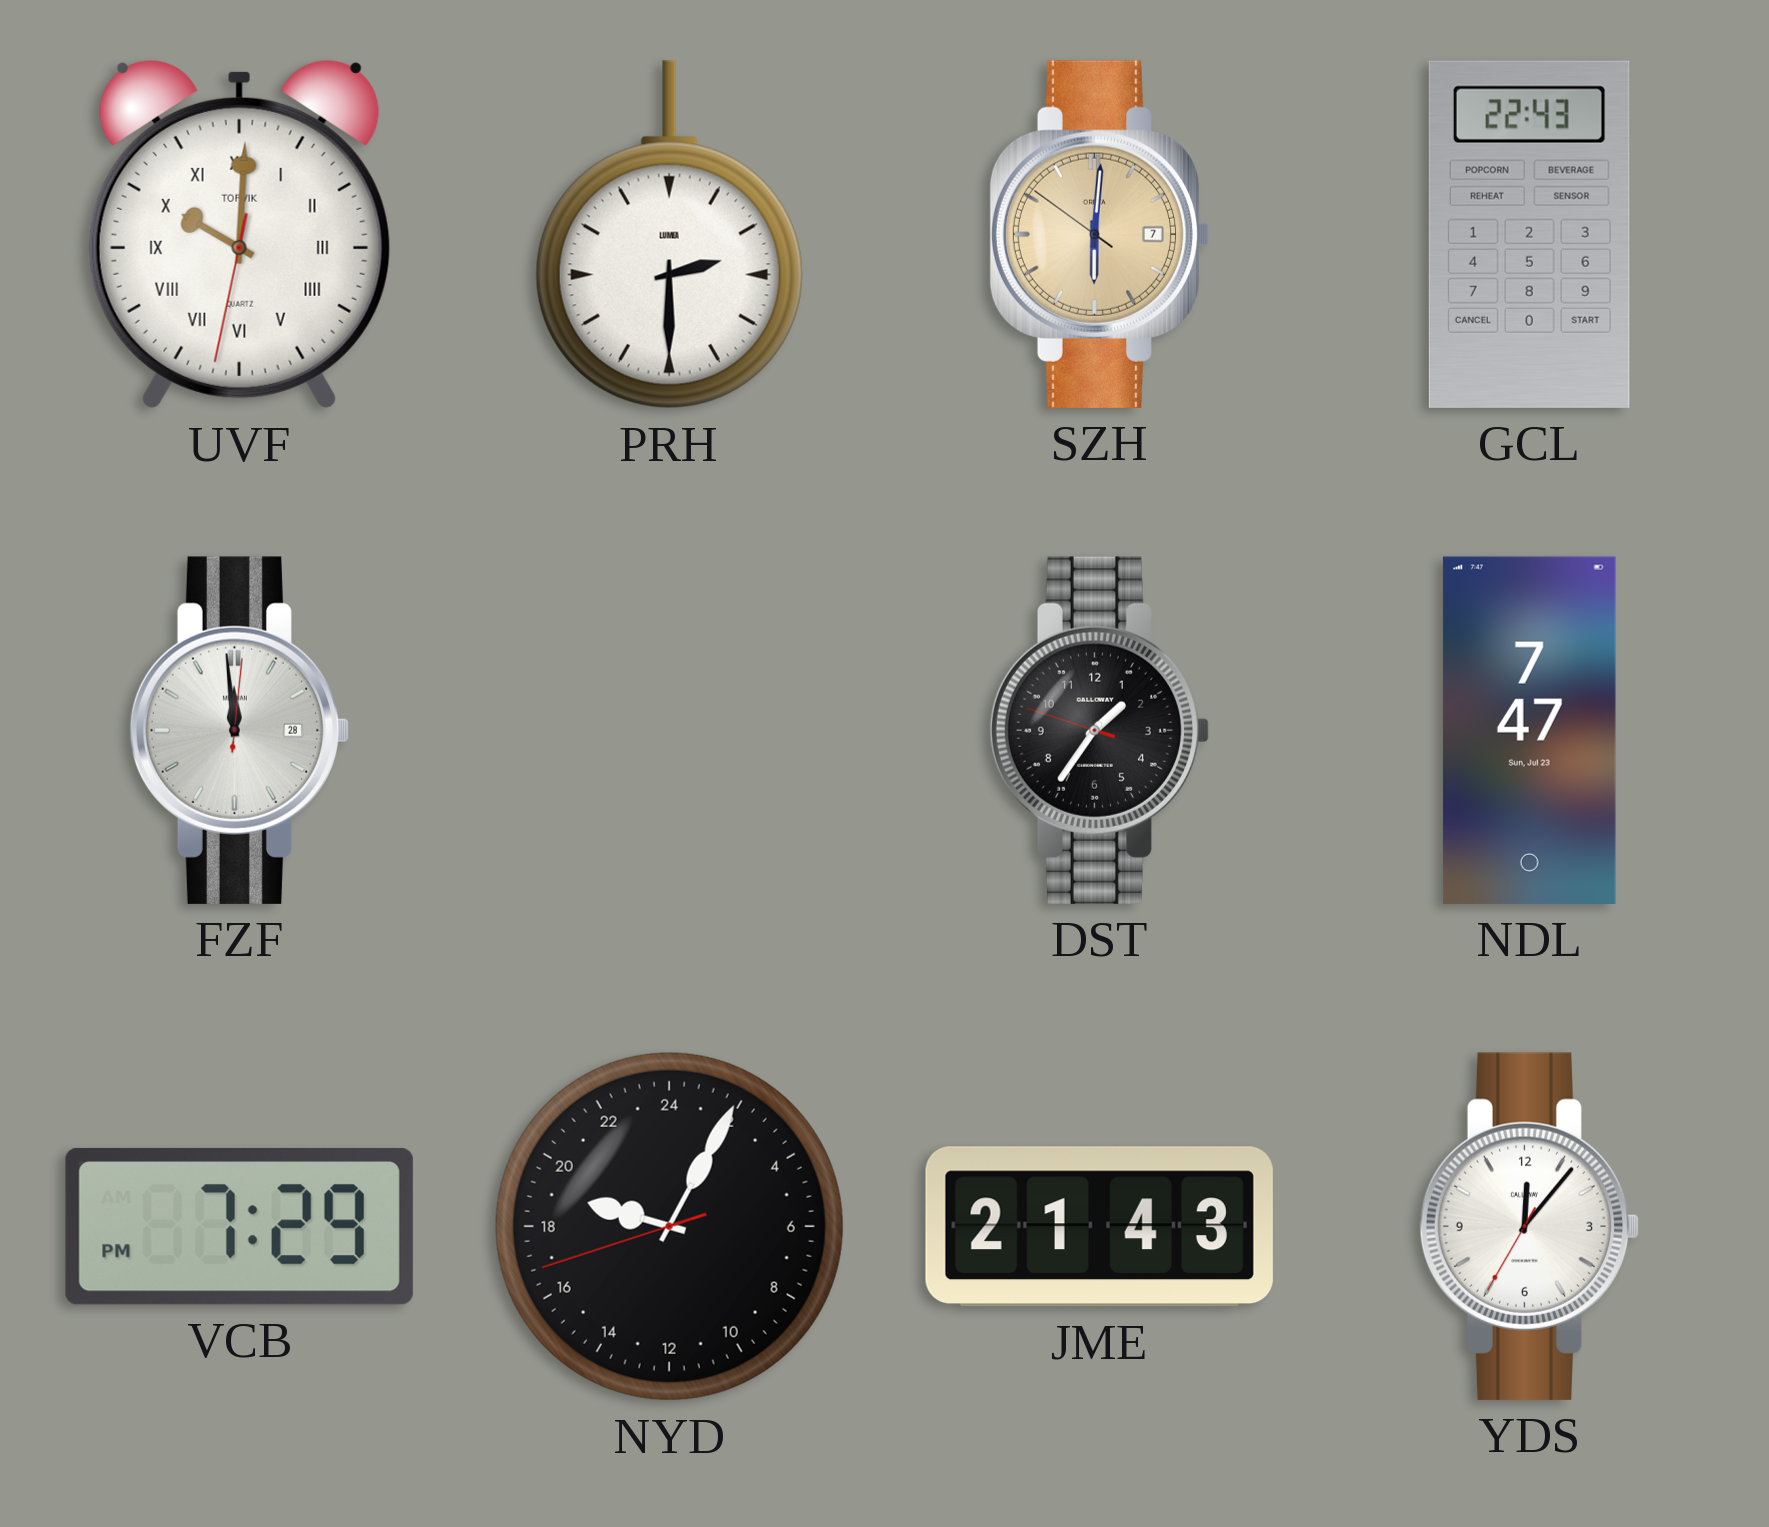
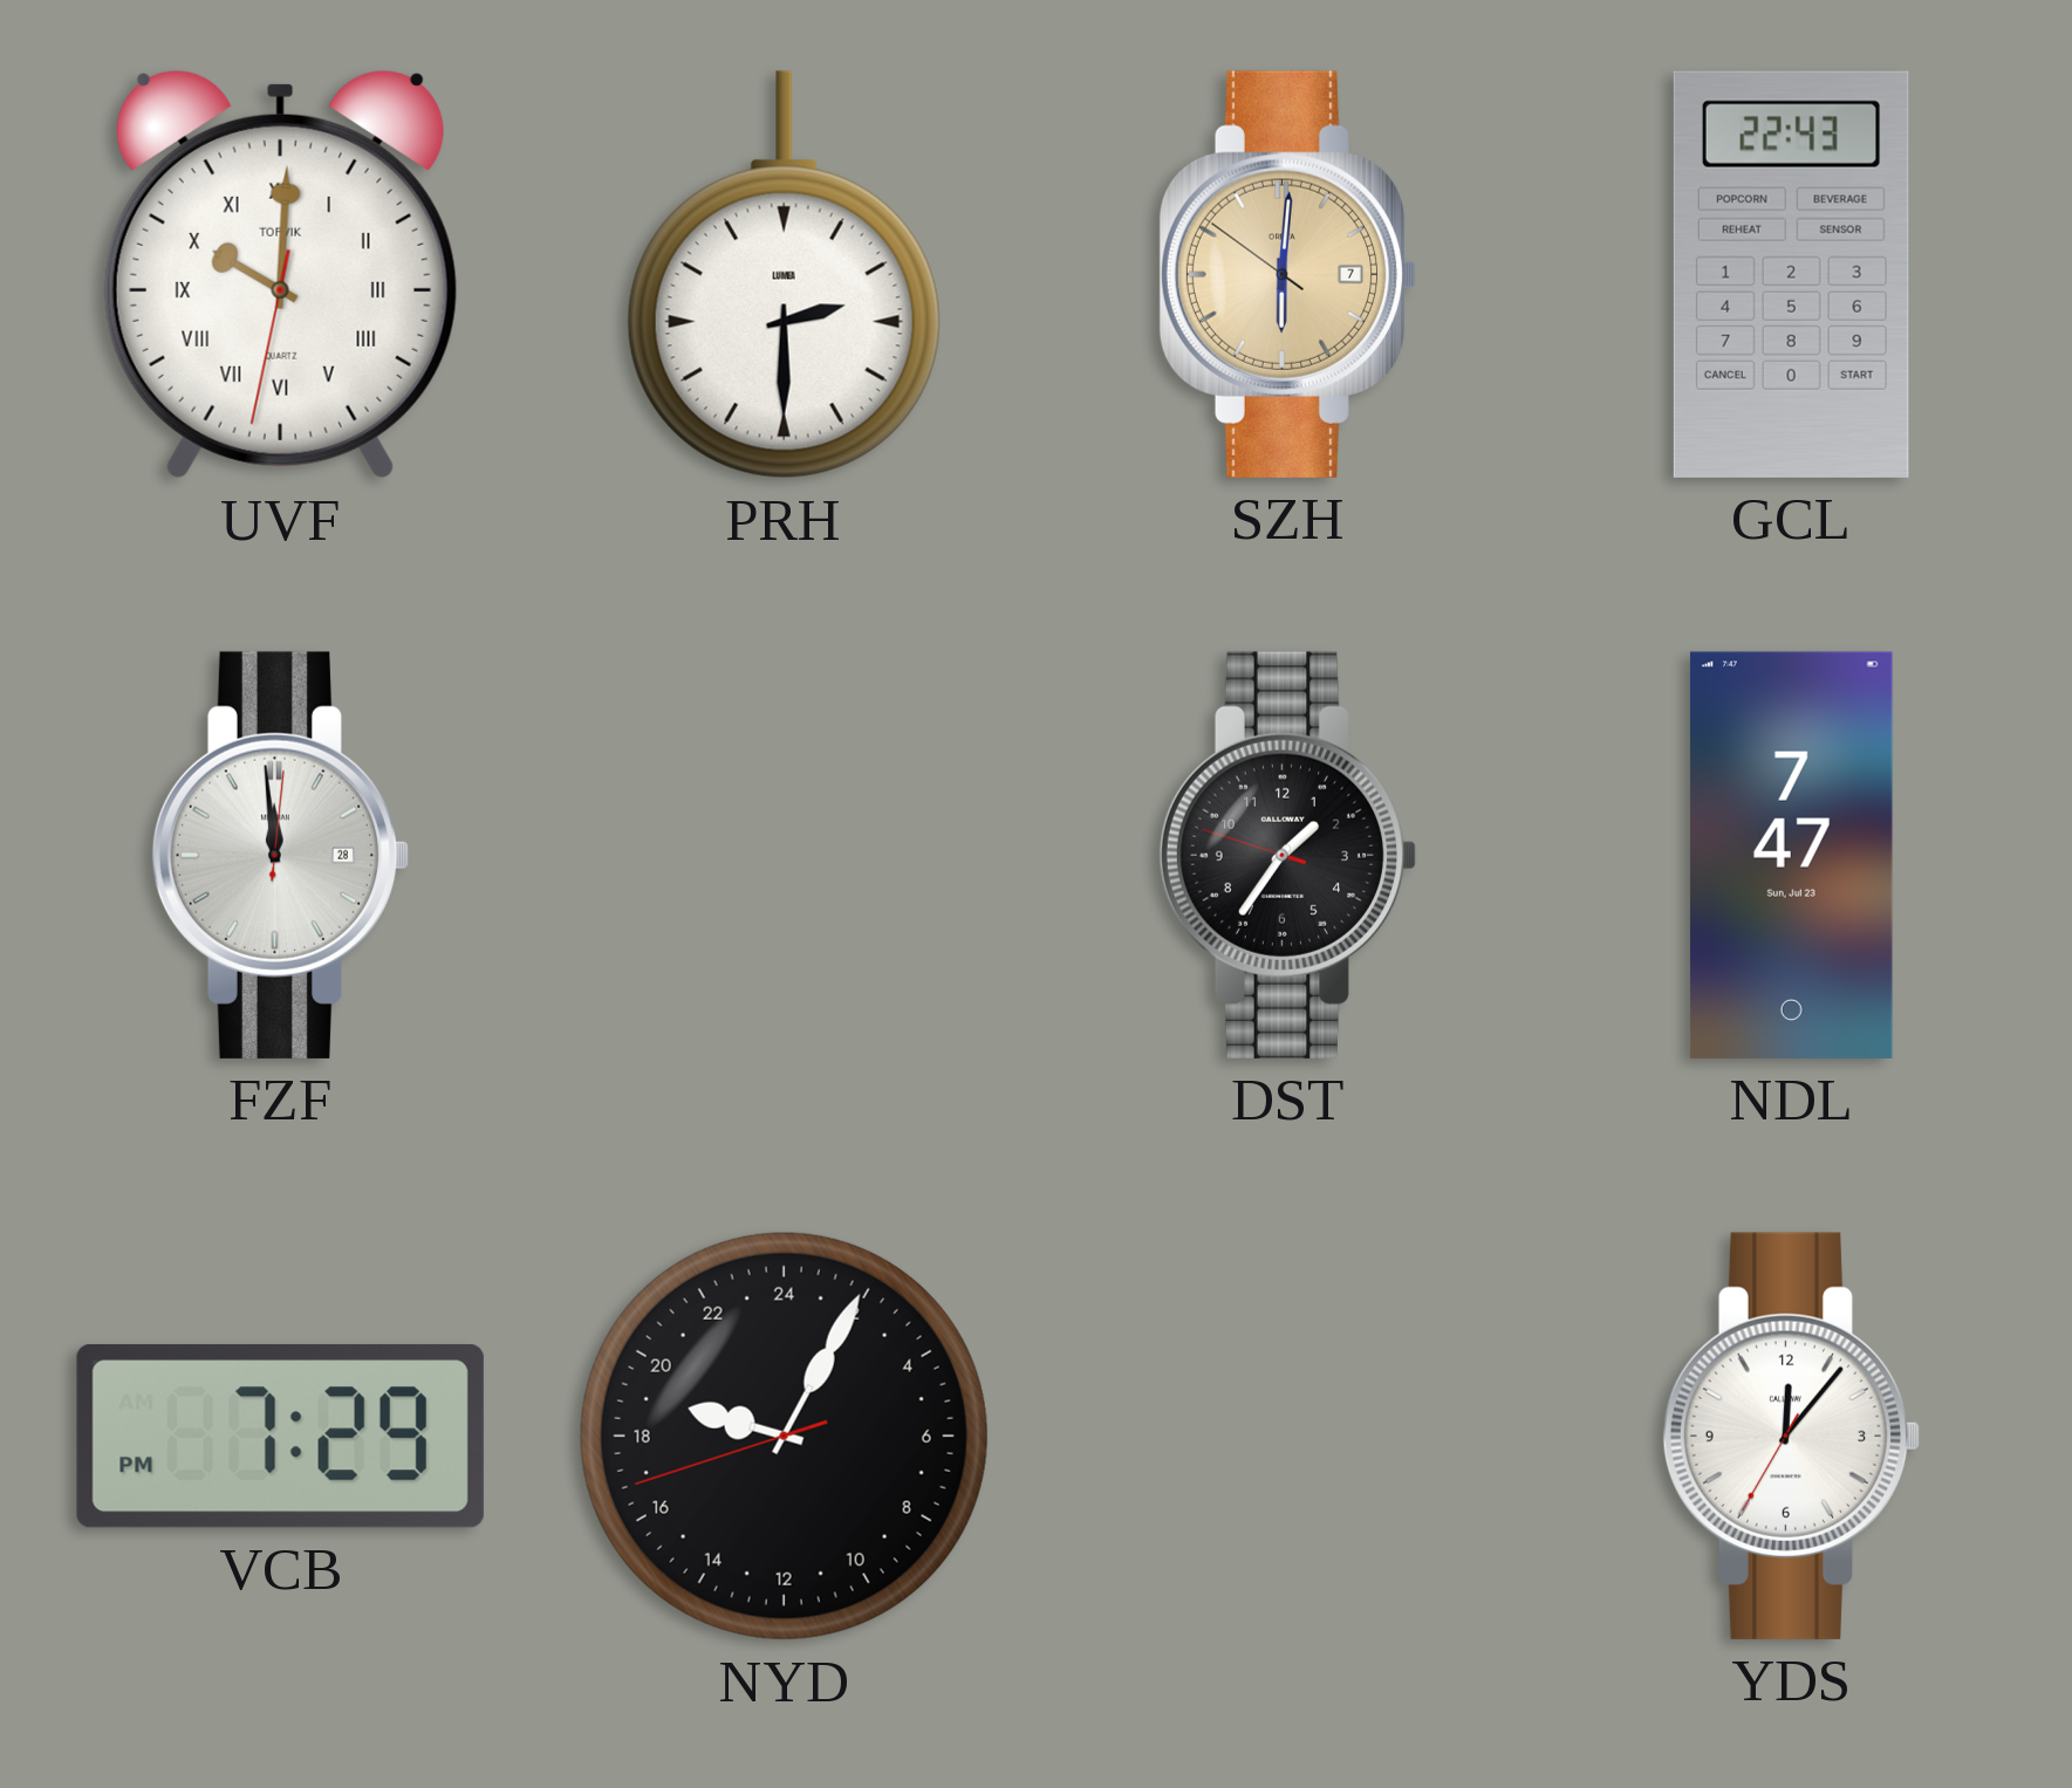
JME: 21:43 -> none (1099, 1227)
